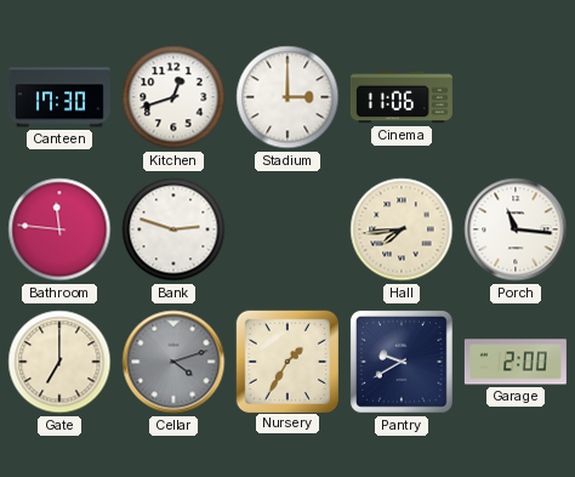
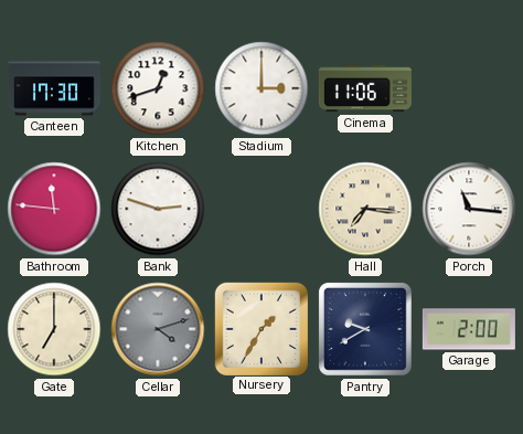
Hall: 7:44 -> 7:16 (365, 209)
